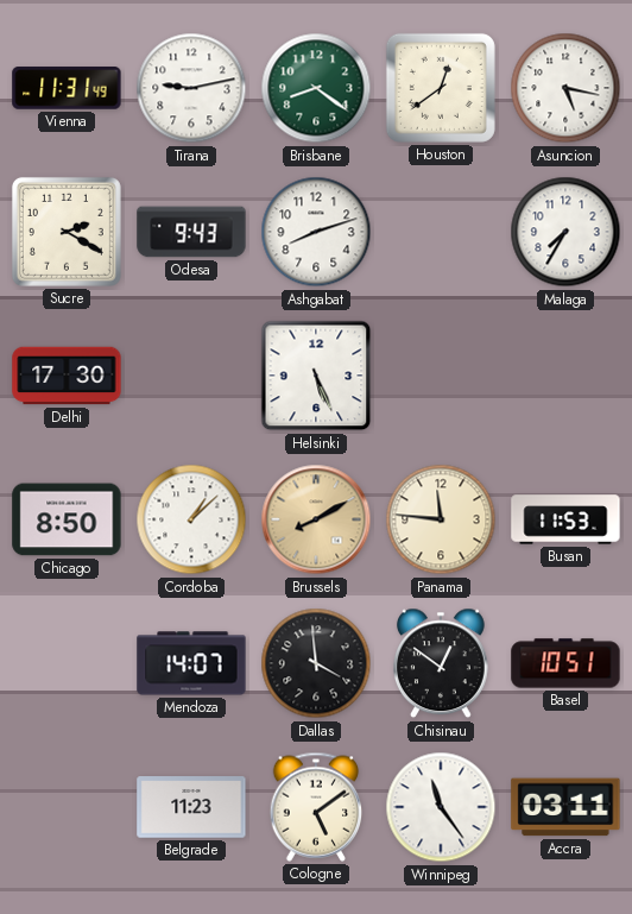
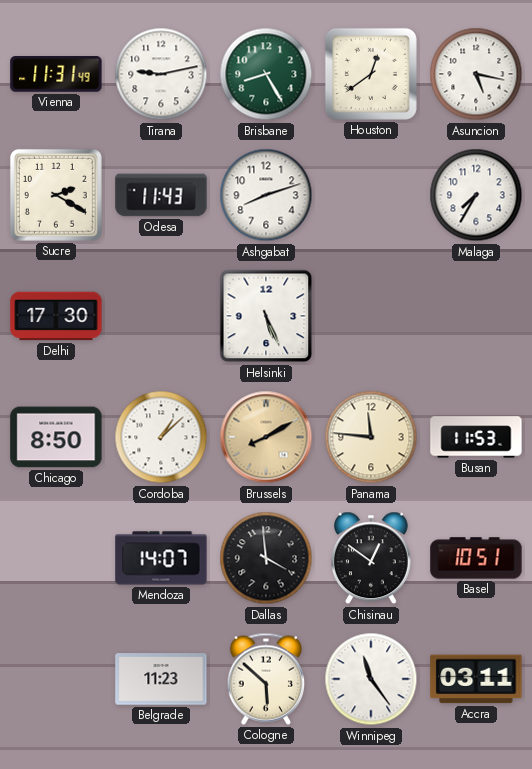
Brisbane: 8:21 -> 8:25 (266, 74)
Odesa: 9:43 -> 11:43 (161, 195)
Cologne: 5:09 -> 5:52 (266, 679)
